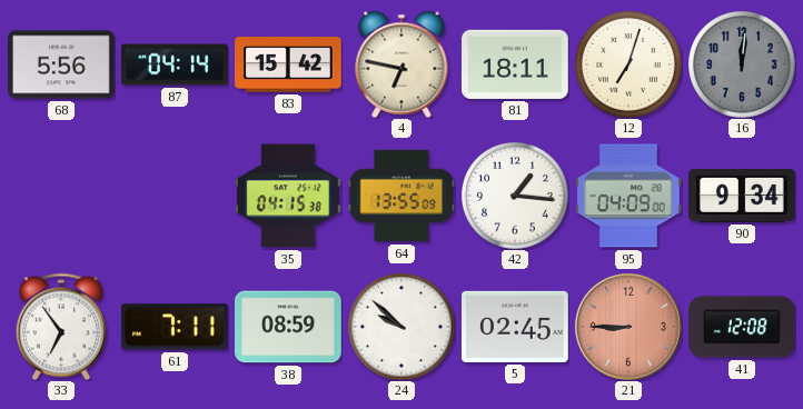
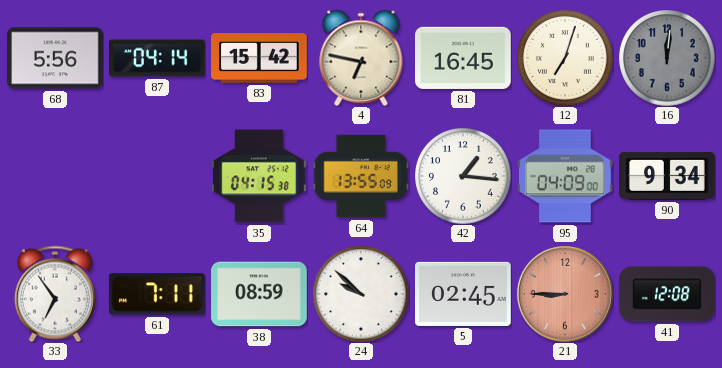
81: 18:11 -> 16:45 (464, 58)
